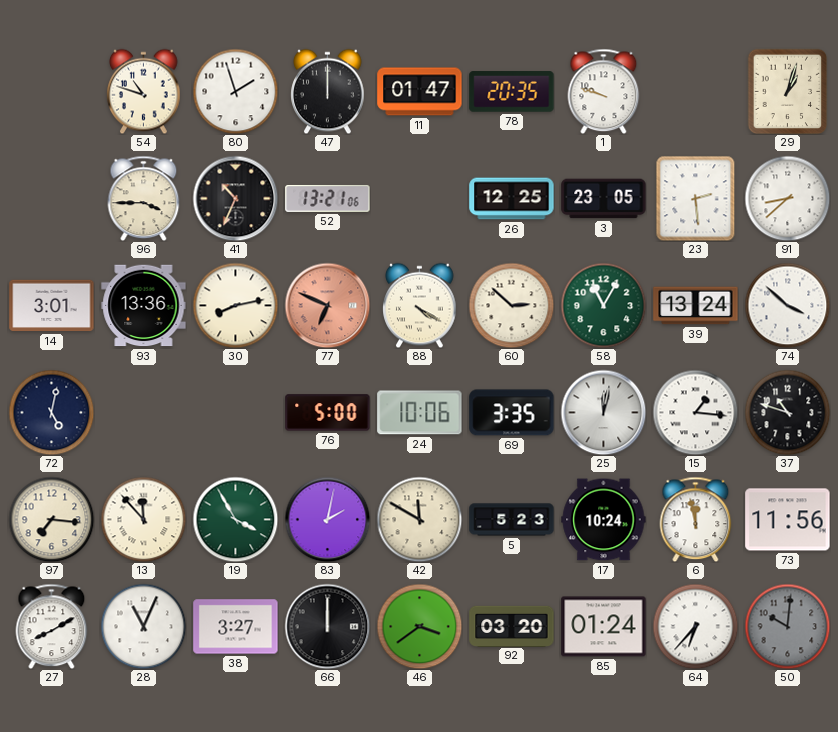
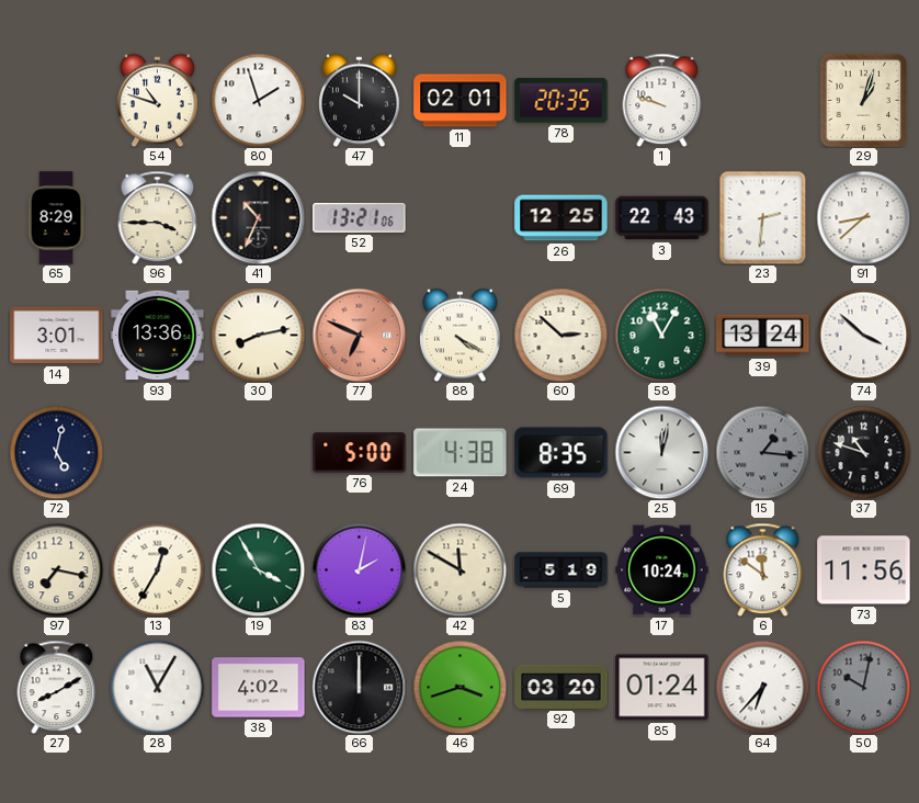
47: 12:00 -> 10:00 (360, 100)
11: 01:47 -> 02:01 (461, 101)
65: none -> 8:29 (56, 218)
3: 23:05 -> 22:43 (662, 218)
23: 2:29 -> 2:31 (763, 217)
24: 10:06 -> 4:38 (461, 453)
69: 3:35 -> 8:35 (561, 453)
15 dial: white -> grey (762, 452)
97: 7:16 -> 7:17 (56, 569)
13: 11:53 -> 12:35 (157, 569)
5: 5:23 -> 5:19 (561, 570)
6: 11:58 -> 11:51 (763, 569)
28: 11:04 -> 11:05 (157, 687)
38: 3:27 -> 4:02 (259, 688)
46: 3:39 -> 3:42 (459, 687)
50: 10:01 -> 10:02 (863, 687)
